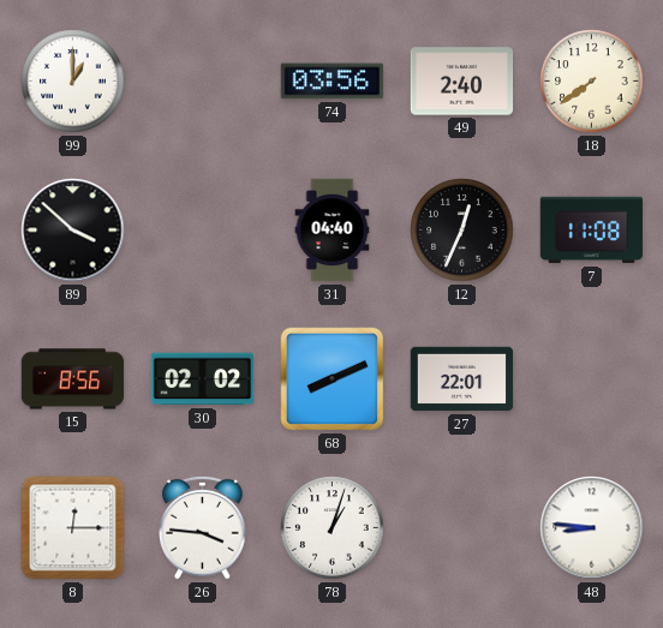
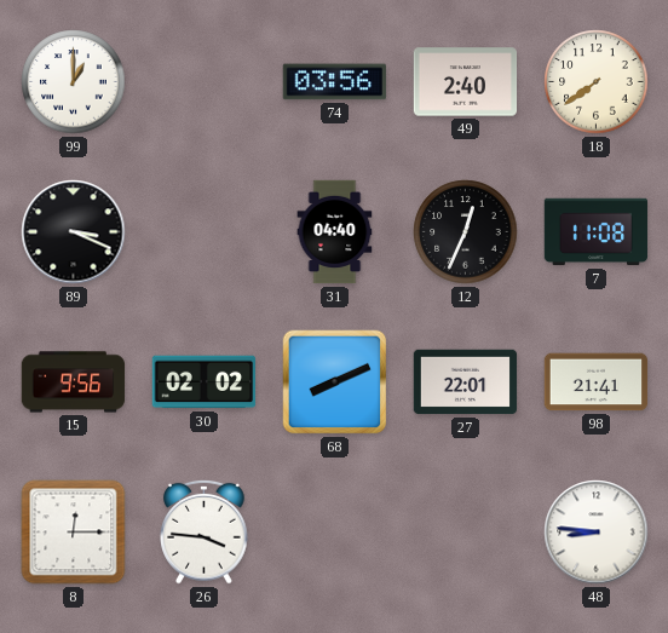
89: 3:52 -> 3:19 (74, 232)
15: 8:56 -> 9:56 (74, 382)
98: none -> 21:41 (597, 382)
78: 1:03 -> none (333, 528)
